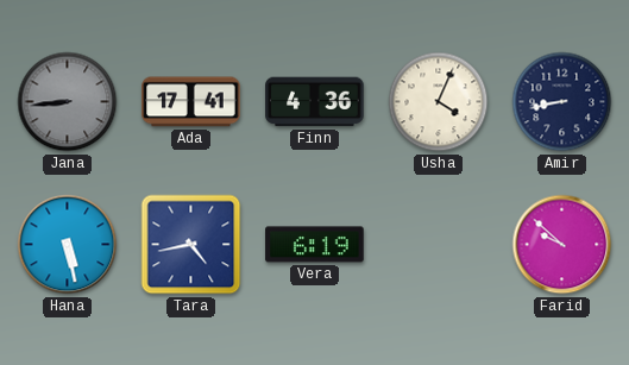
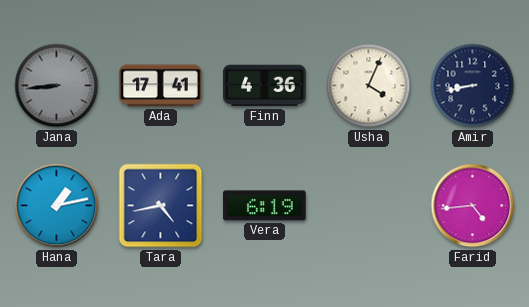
Hana: 5:28 -> 1:13 (57, 206)
Farid: 9:52 -> 4:44 (473, 206)
